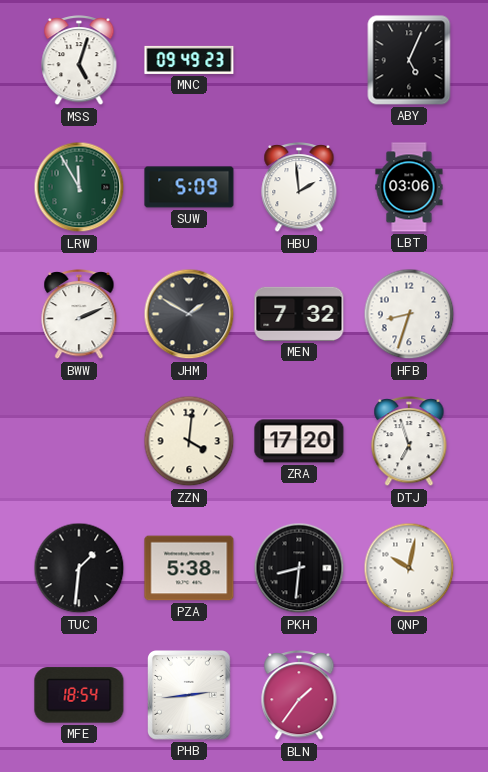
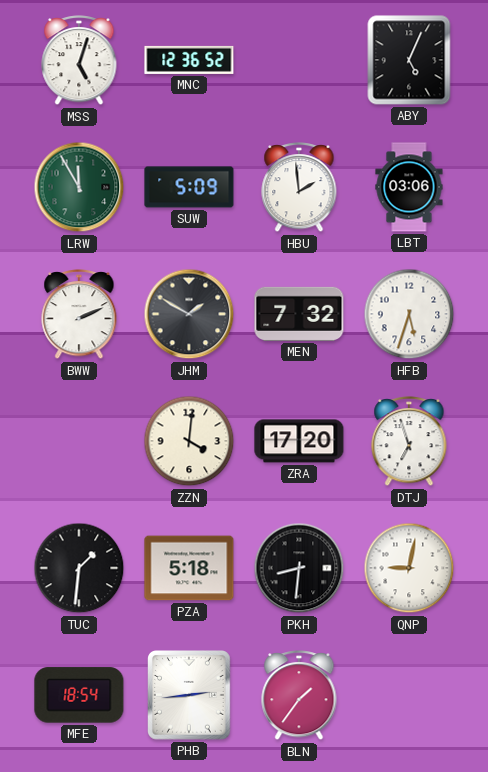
MNC: 09:49 -> 12:36 (189, 60)
HFB: 8:33 -> 5:33 (409, 314)
PZA: 5:38 -> 5:18 (189, 568)
QNP: 10:02 -> 9:02 (409, 568)
